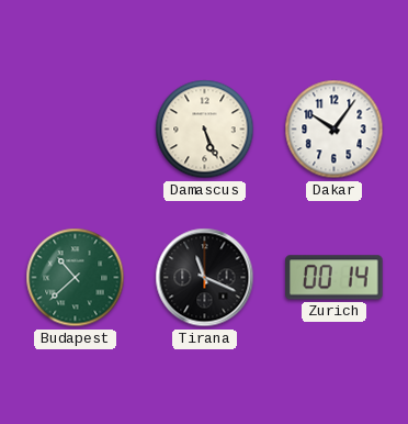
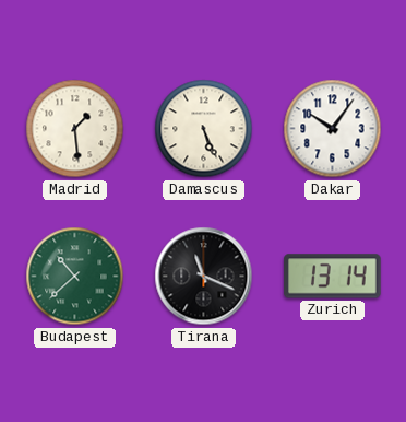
Madrid: none -> 1:29 (75, 129)
Zurich: 00:14 -> 13:14 (333, 277)
